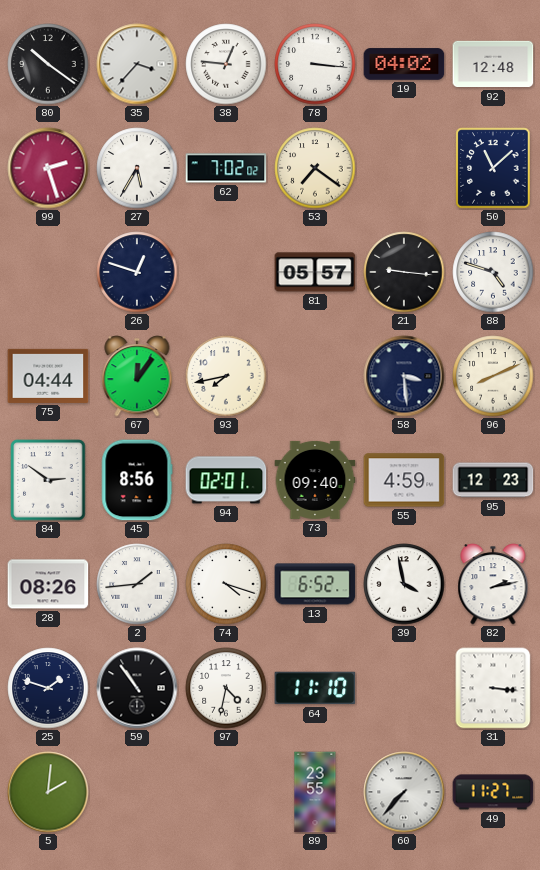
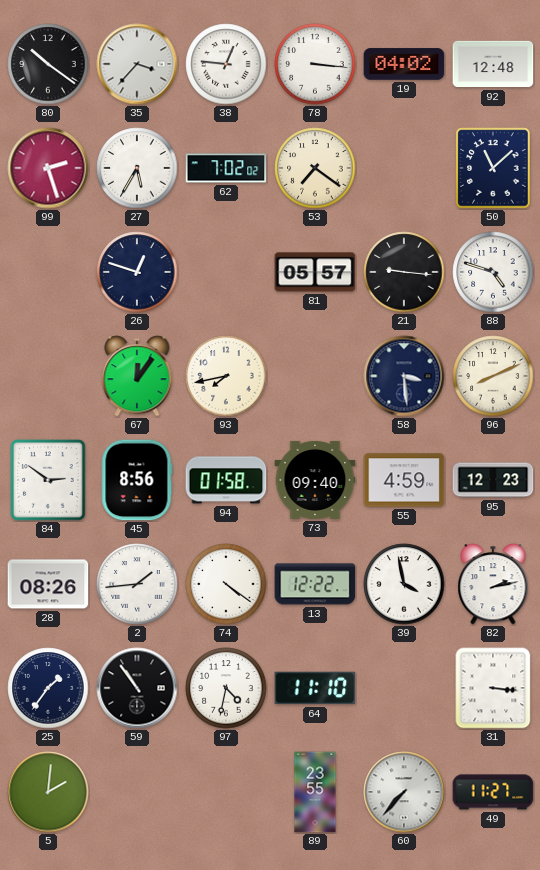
75: 04:44 -> none (48, 376)
94: 02:01 -> 01:58 (226, 480)
74: 4:18 -> 4:21 (226, 584)
13: 6:52 -> 12:22 (315, 584)
25: 1:48 -> 1:36 (48, 688)
